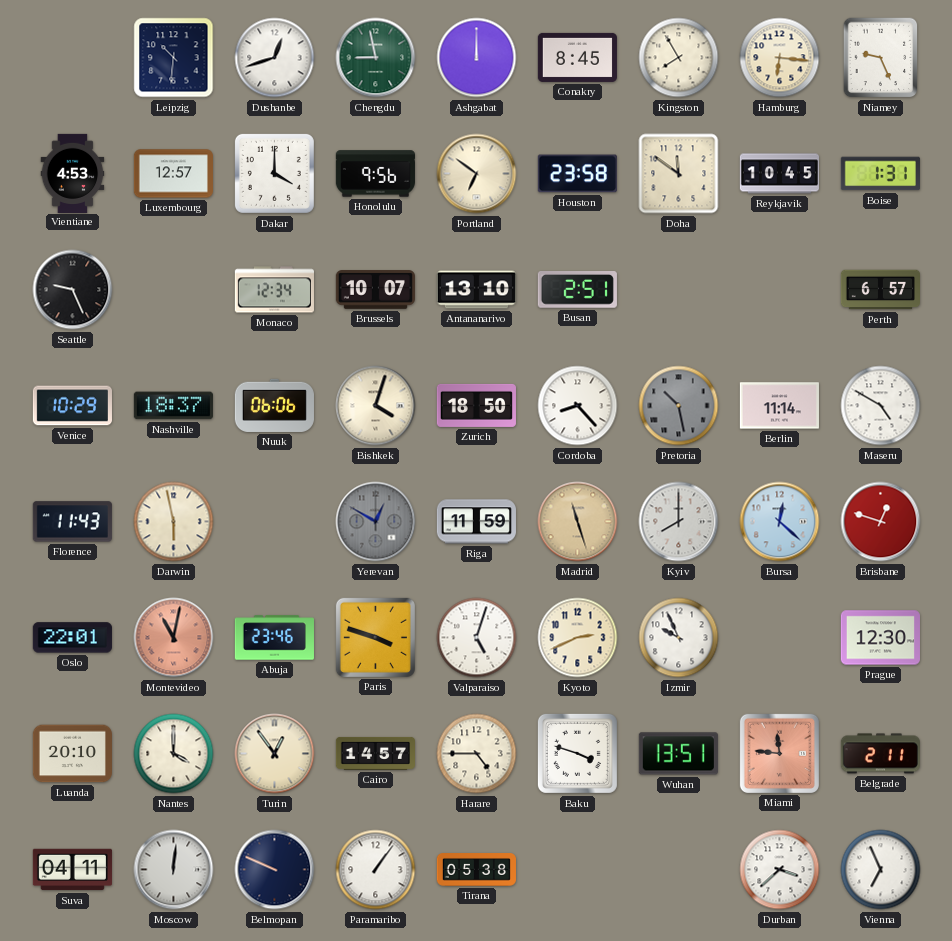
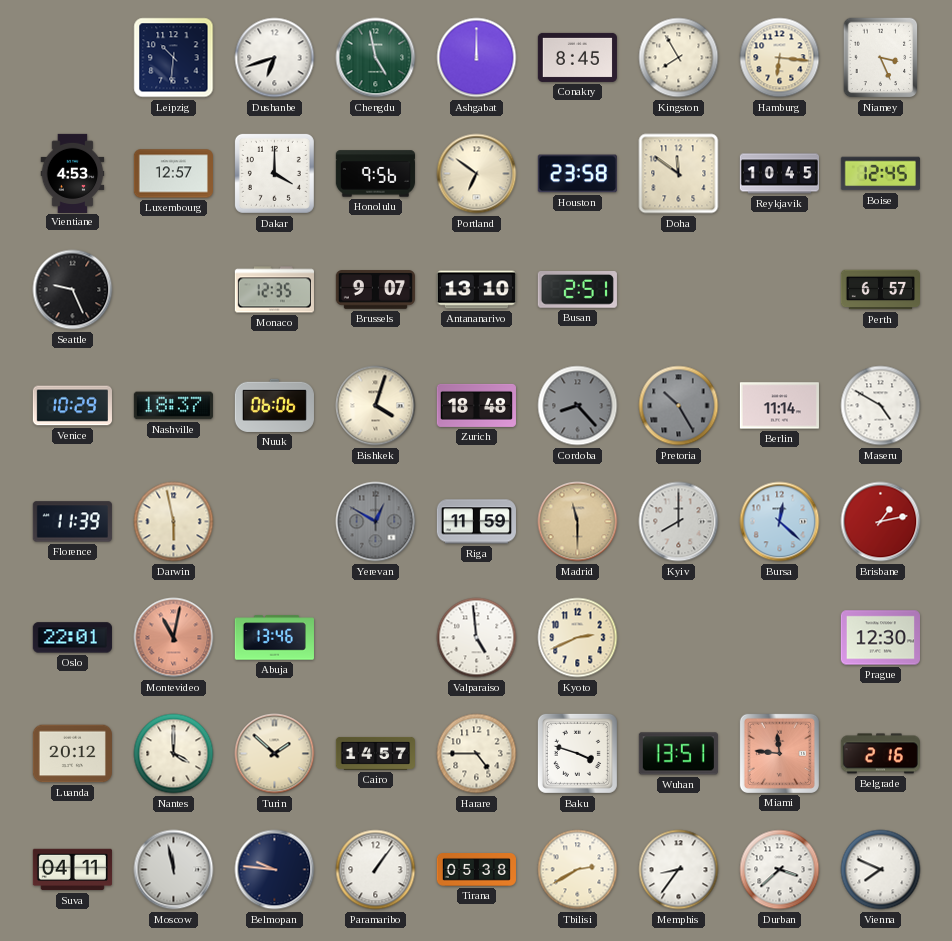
Dushanbe: 12:42 -> 6:42 (275, 58)
Chengdu: 8:58 -> 4:58 (376, 58)
Niamey: 9:26 -> 3:26 (881, 58)
Boise: 1:31 -> 12:45 (880, 174)
Monaco: 12:34 -> 12:35 (274, 290)
Brussels: 10:07 -> 9:07 (375, 290)
Zurich: 18:50 -> 18:48 (476, 405)
Cordoba dial: white -> grey (578, 406)
Pretoria: 10:28 -> 10:25 (679, 406)
Florence: 11:43 -> 11:39 (72, 522)
Madrid: 11:27 -> 11:30 (578, 522)
Brisbane: 12:48 -> 1:13 (881, 522)
Abuja: 23:46 -> 13:46 (274, 638)
Paris: 3:48 -> none (375, 637)
Valparaiso: 5:03 -> 4:59 (477, 638)
Izmir: 9:56 -> none (679, 638)
Luanda: 20:10 -> 20:12 (72, 754)
Turin: 12:54 -> 1:52 (275, 754)
Belgrade: 2:11 -> 2:16 (880, 754)
Moscow: 12:01 -> 11:58 (174, 870)
Belmopan: 9:49 -> 9:46 (275, 870)
Tbilisi: none -> 2:40 (578, 870)
Memphis: none -> 8:36 (679, 870)
Vienna: 6:56 -> 7:49 (881, 870)
